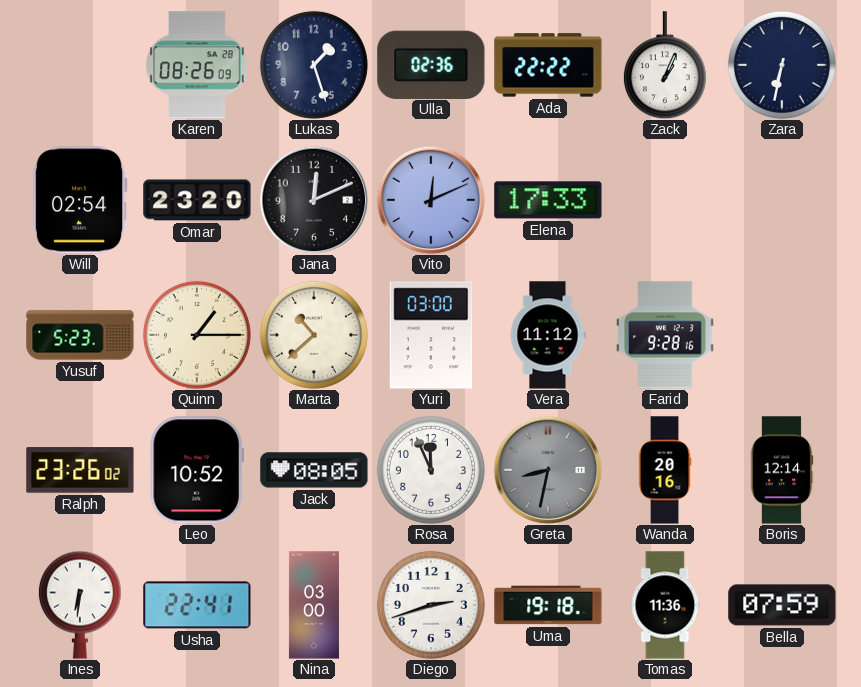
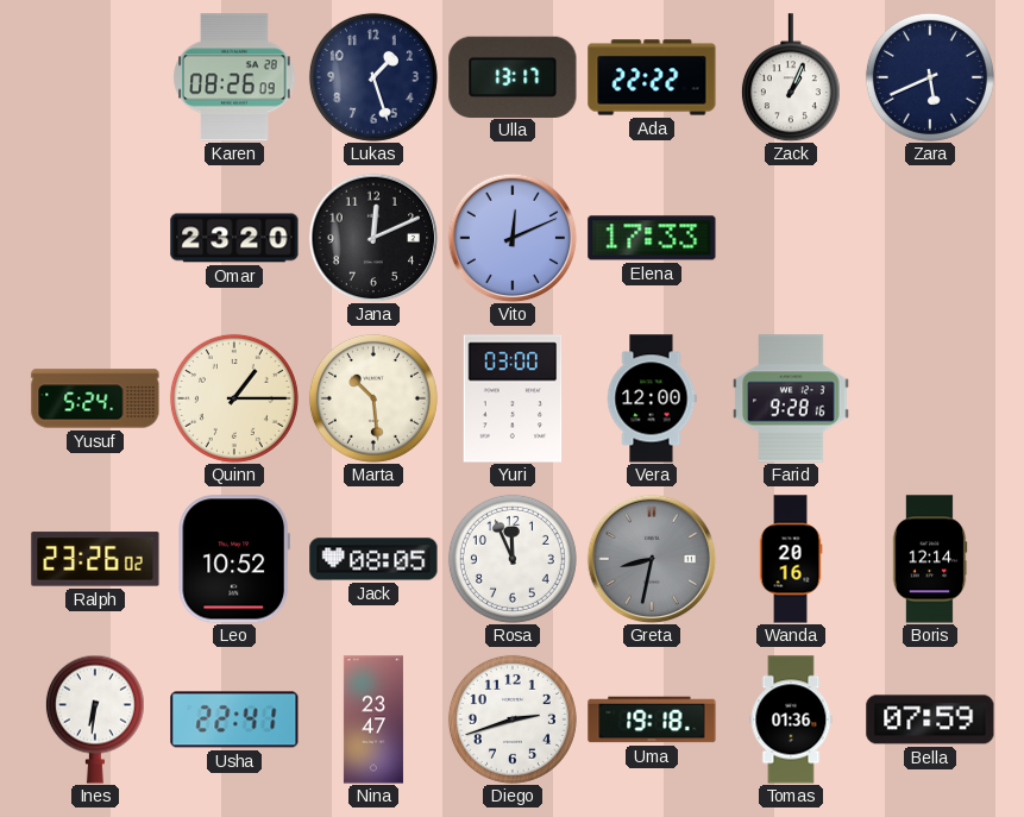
Ulla: 02:36 -> 13:17 (513, 76)
Zara: 6:32 -> 5:41 (930, 77)
Will: 02:54 -> none (80, 200)
Yusuf: 5:23 -> 5:24 (95, 398)
Marta: 10:38 -> 10:29 (373, 398)
Vera: 11:12 -> 12:00 (652, 398)
Nina: 03:00 -> 23:47 (373, 719)
Tomas: 11:36 -> 01:36 (791, 719)
